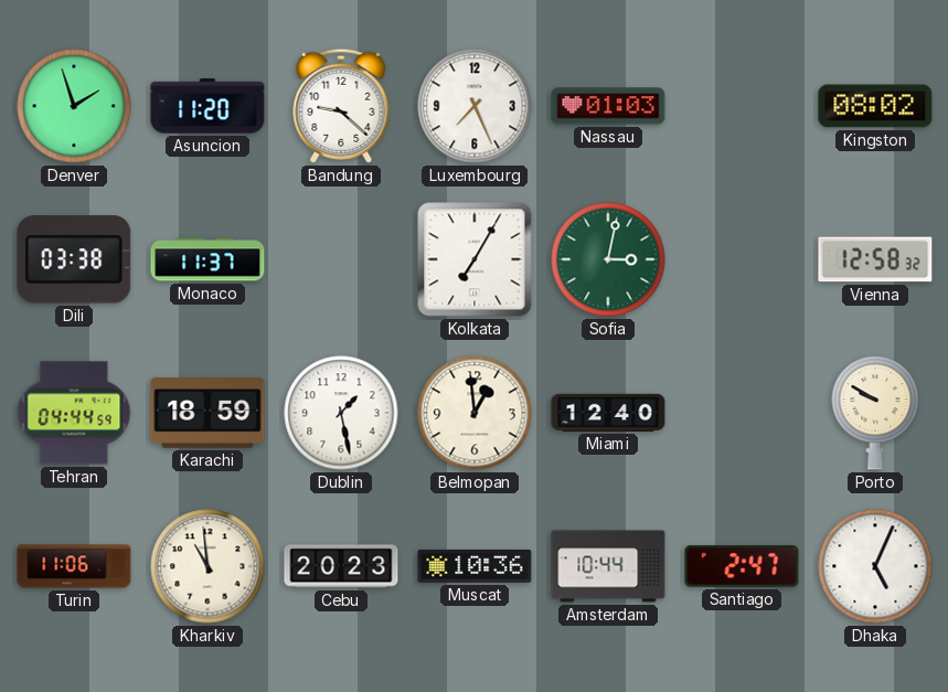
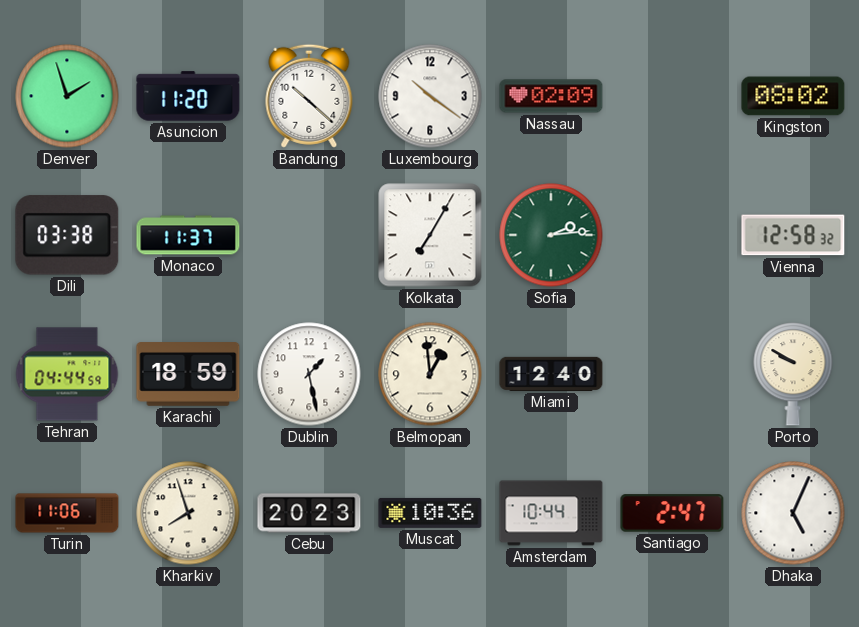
Bandung: 9:22 -> 10:22 (309, 96)
Luxembourg: 7:26 -> 10:21 (430, 96)
Nassau: 01:03 -> 02:09 (551, 96)
Sofia: 3:02 -> 2:14 (551, 235)
Kharkiv: 10:59 -> 7:57 (188, 513)
